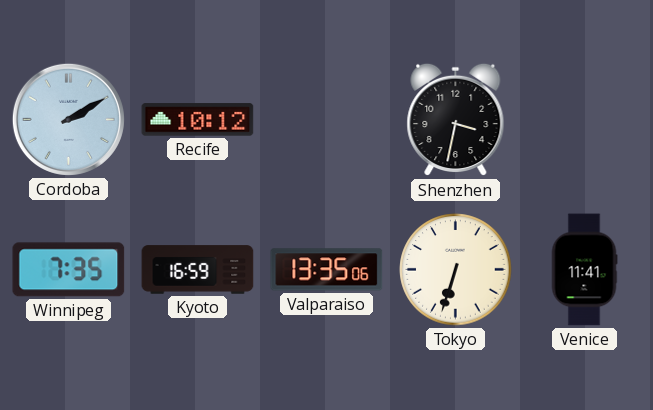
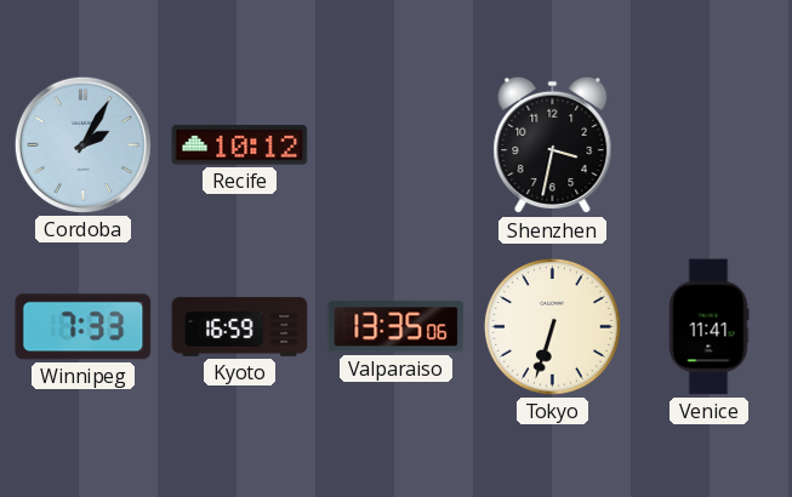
Cordoba: 2:10 -> 2:05 (82, 144)
Winnipeg: 7:35 -> 7:33 (84, 327)
